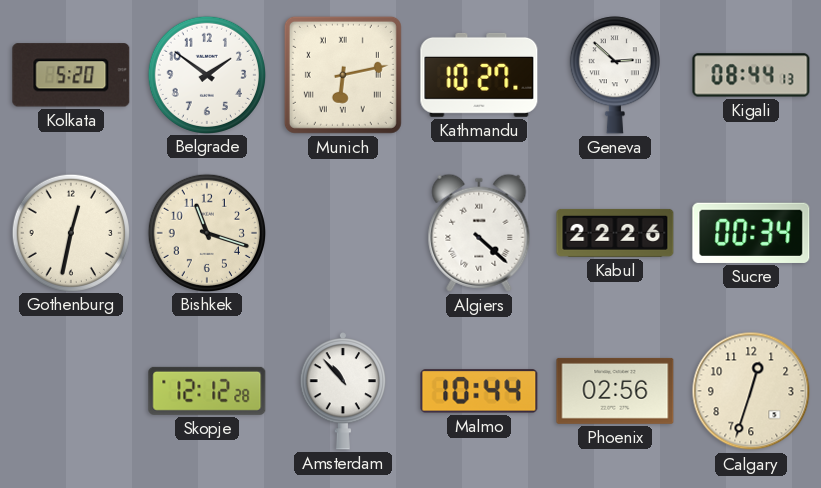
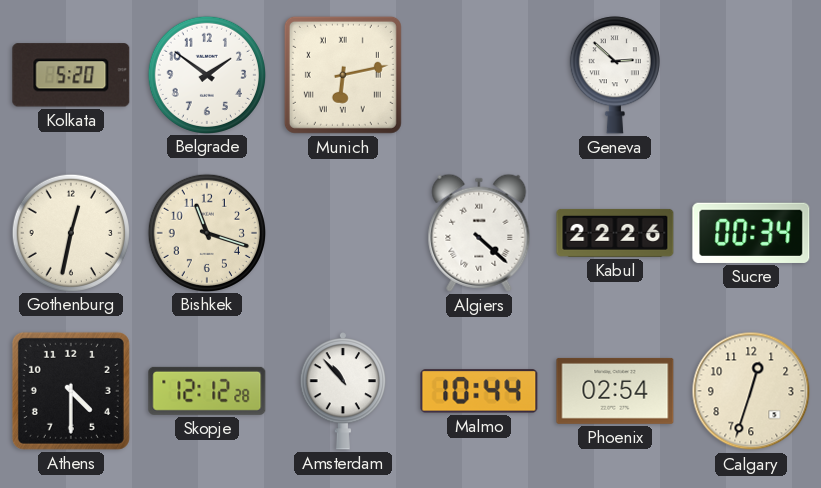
Kathmandu: 10:27 -> none (479, 75)
Kigali: 08:44 -> none (751, 75)
Athens: none -> 4:30 (71, 391)
Phoenix: 02:56 -> 02:54 (615, 391)
